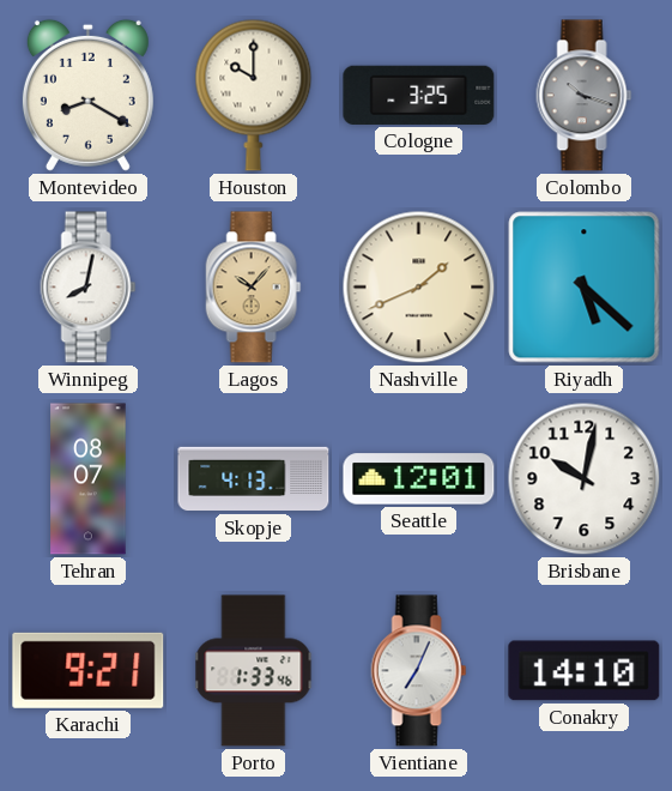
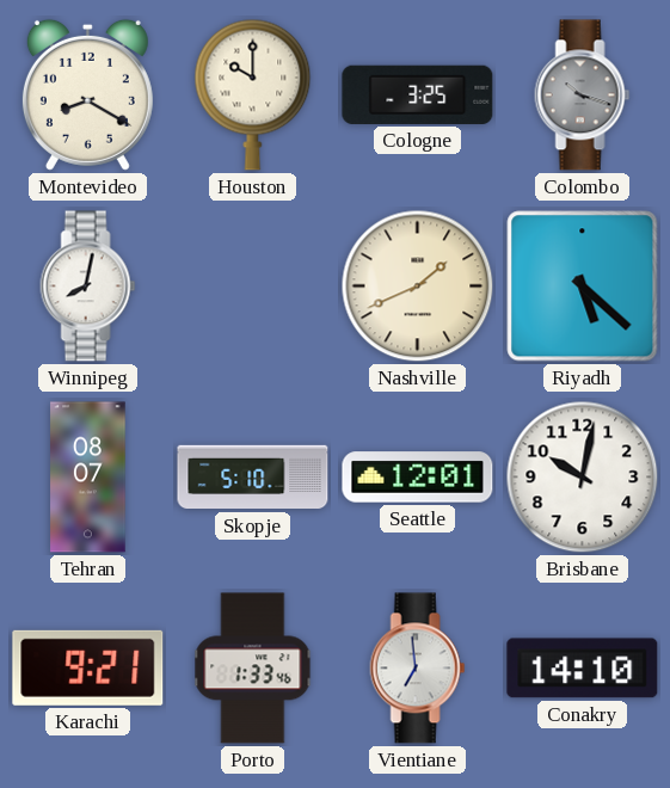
Lagos: 10:07 -> none (254, 288)
Skopje: 4:13 -> 5:10 (253, 478)
Vientiane: 7:04 -> 6:59 (418, 669)
